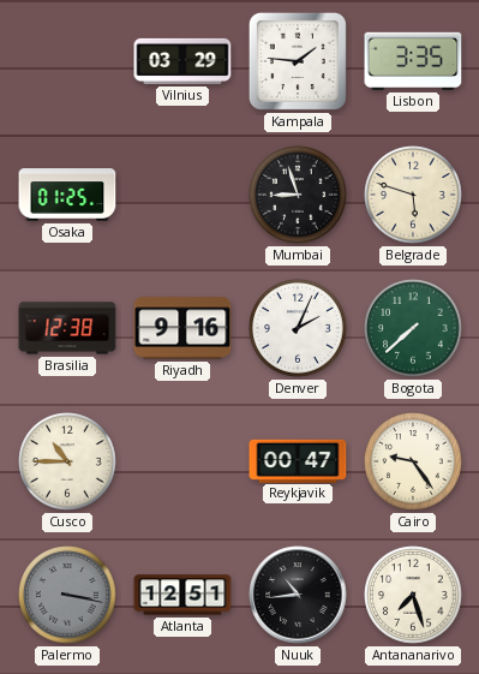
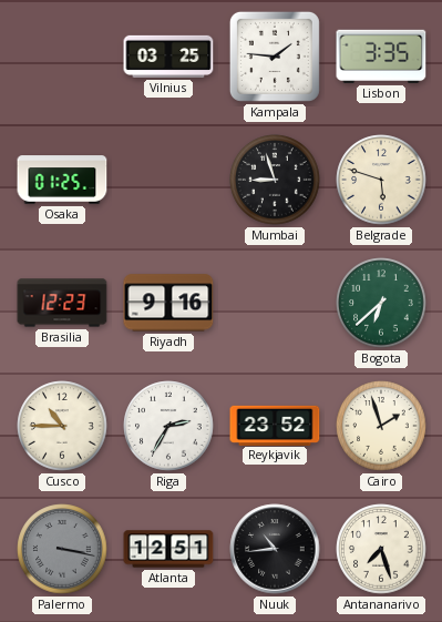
Vilnius: 03:29 -> 03:25 (168, 57)
Brasilia: 12:38 -> 12:23 (62, 303)
Denver: 2:04 -> none (298, 328)
Bogota: 7:38 -> 6:38 (381, 303)
Riga: none -> 2:35 (168, 426)
Reykjavik: 00:47 -> 23:52 (275, 425)
Cairo: 9:24 -> 1:57 (381, 426)
